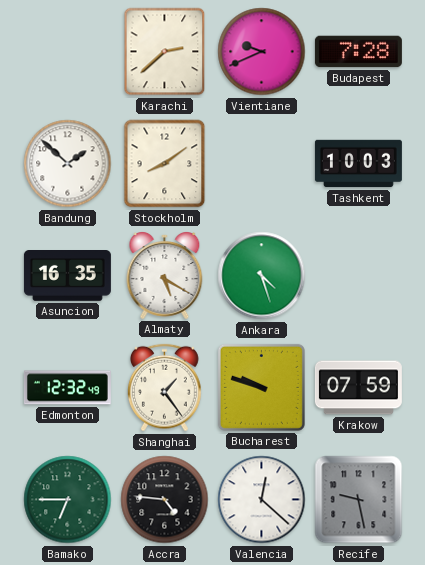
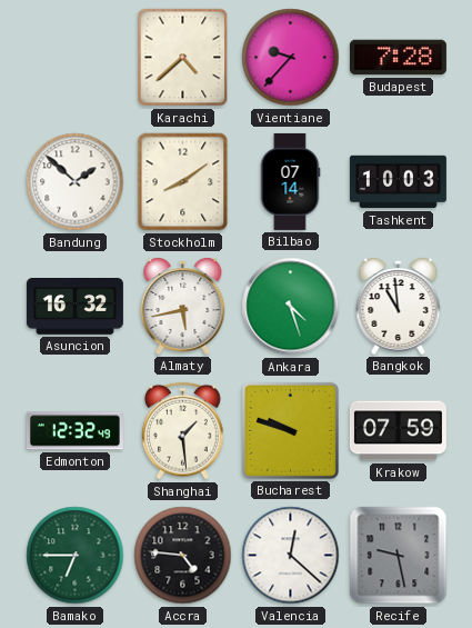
Karachi: 2:38 -> 4:38 (183, 58)
Vientiane: 9:41 -> 9:37 (291, 58)
Bilbao: none -> 07:14 (290, 181)
Asuncion: 16:35 -> 16:32 (74, 307)
Almaty: 5:20 -> 5:43 (183, 307)
Bangkok: none -> 10:59 (399, 307)
Shanghai: 1:24 -> 1:29 (183, 431)
